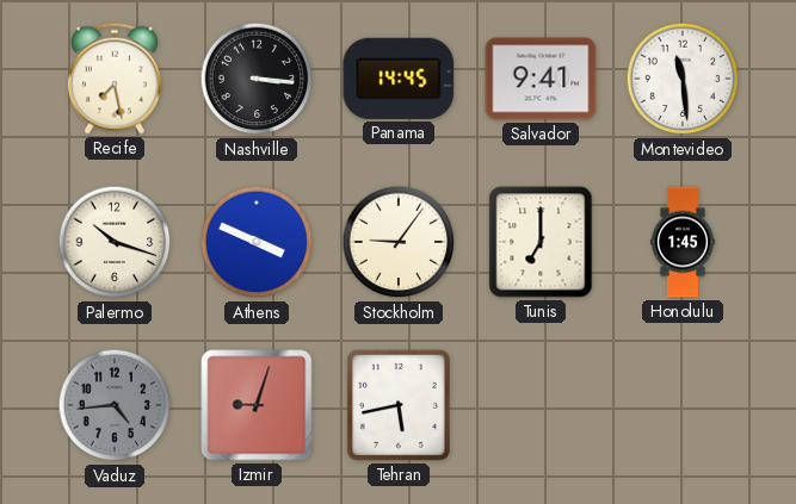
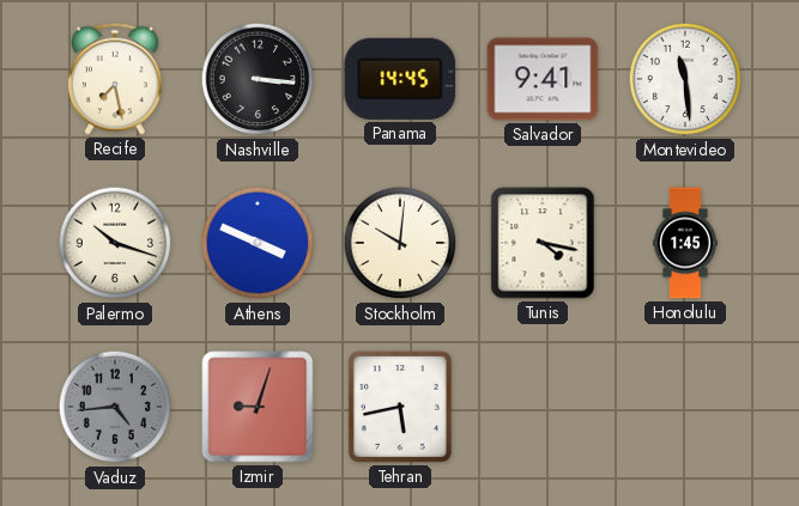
Stockholm: 9:06 -> 10:01 (400, 243)
Tunis: 7:00 -> 4:17 (543, 243)
